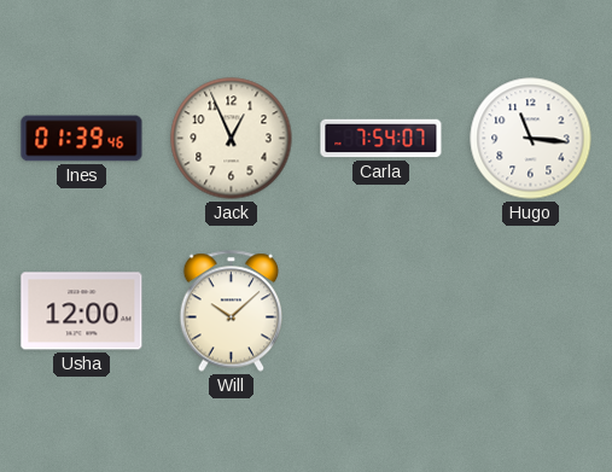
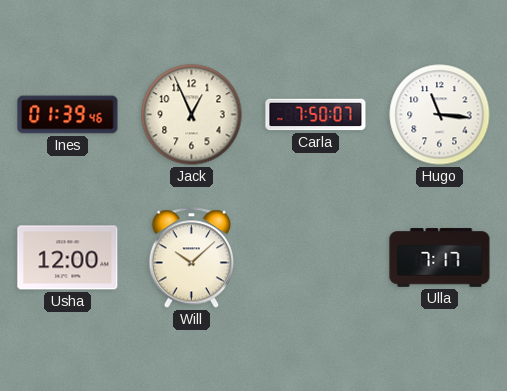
Carla: 7:54 -> 7:50 (316, 115)
Ulla: none -> 7:17 (440, 258)
